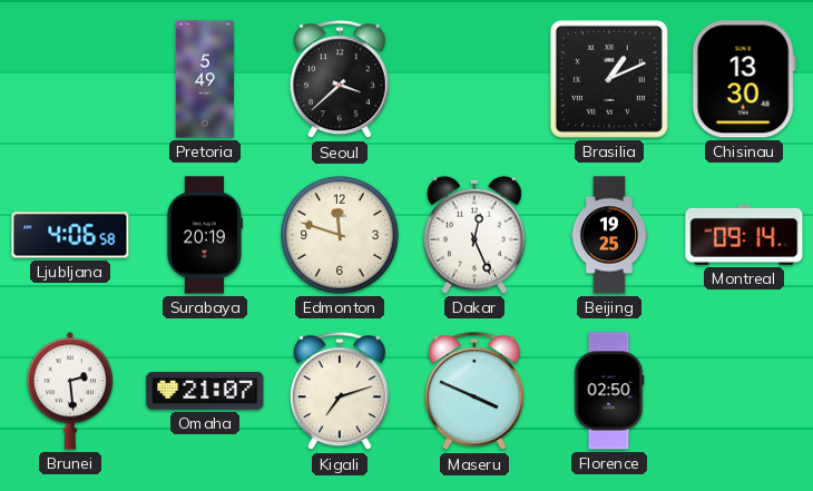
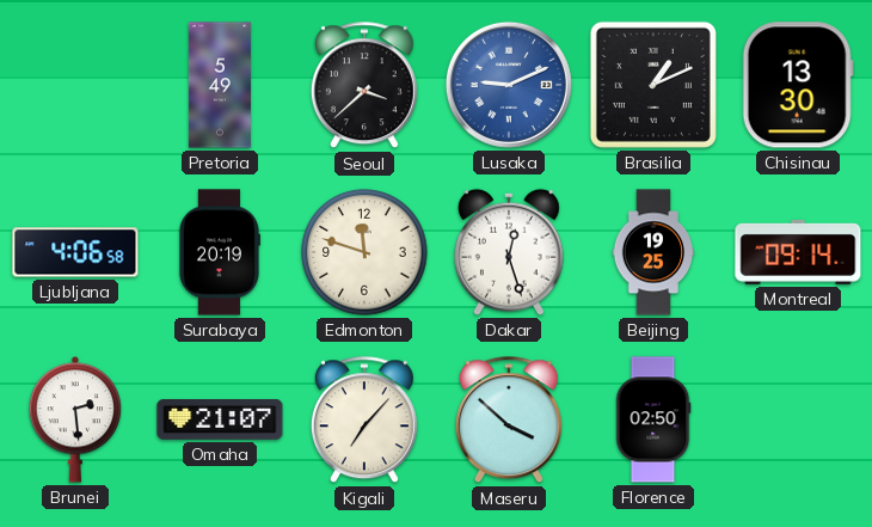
Lusaka: none -> 9:11 (509, 85)
Dakar: 12:26 -> 12:27 (510, 252)
Kigali: 7:12 -> 7:07 (364, 421)
Maseru: 3:49 -> 3:52 (509, 421)
